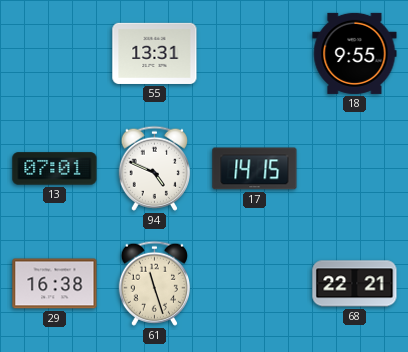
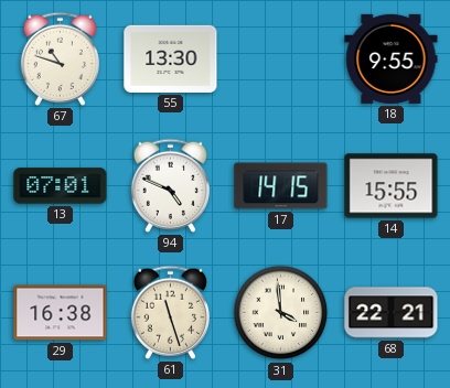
67: none -> 10:48 (60, 58)
55: 13:31 -> 13:30 (171, 58)
14: none -> 15:55 (392, 186)
31: none -> 3:59 (281, 313)
